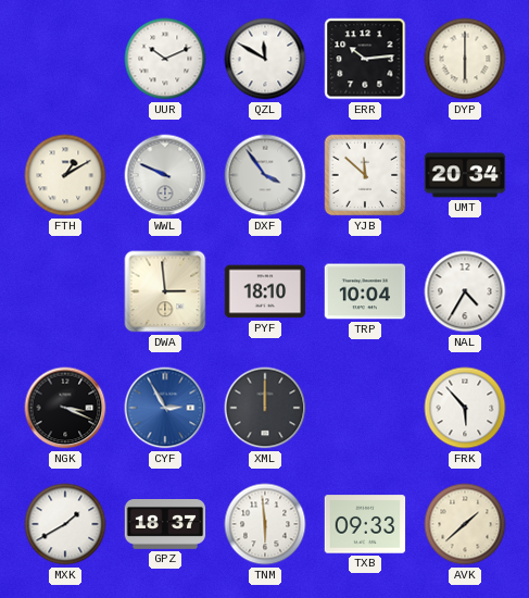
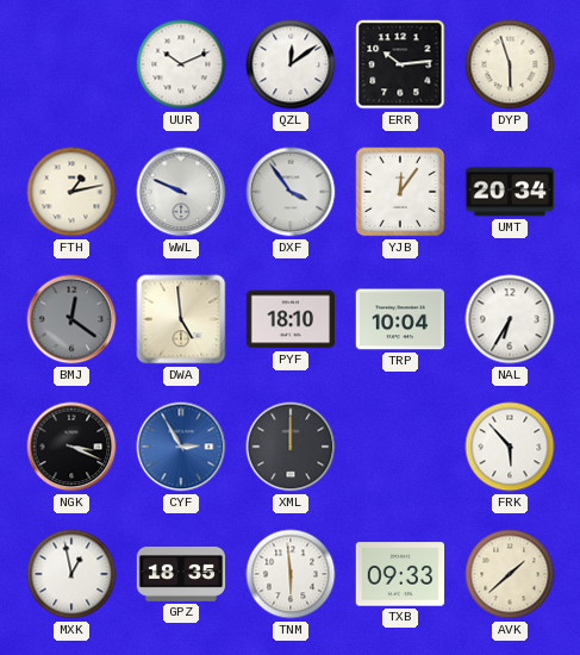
QZL: 11:50 -> 12:09 (291, 64)
DYP: 6:00 -> 5:57 (510, 64)
FTH: 1:10 -> 1:13 (71, 192)
YJB: 11:52 -> 12:06 (400, 192)
BMJ: none -> 12:21 (71, 319)
DWA: 2:59 -> 4:59 (181, 319)
NAL: 4:35 -> 6:35 (510, 319)
MXK: 1:40 -> 12:58 (71, 574)
GPZ: 18:37 -> 18:35 (181, 575)
